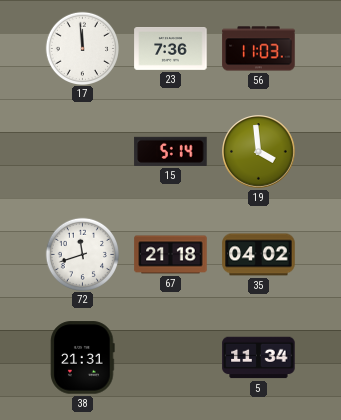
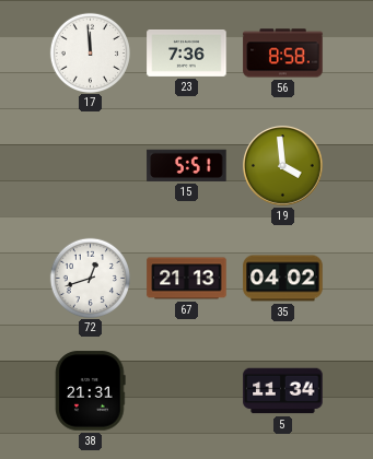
56: 11:03 -> 8:58 (283, 54)
15: 5:14 -> 5:51 (187, 165)
72: 11:42 -> 12:42 (90, 278)
67: 21:18 -> 21:13 (187, 279)
